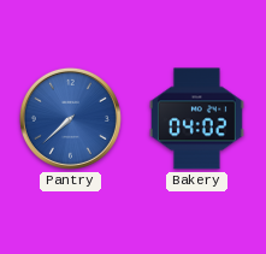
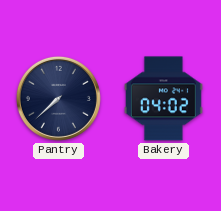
Pantry dial: blue -> navy (58, 98)
